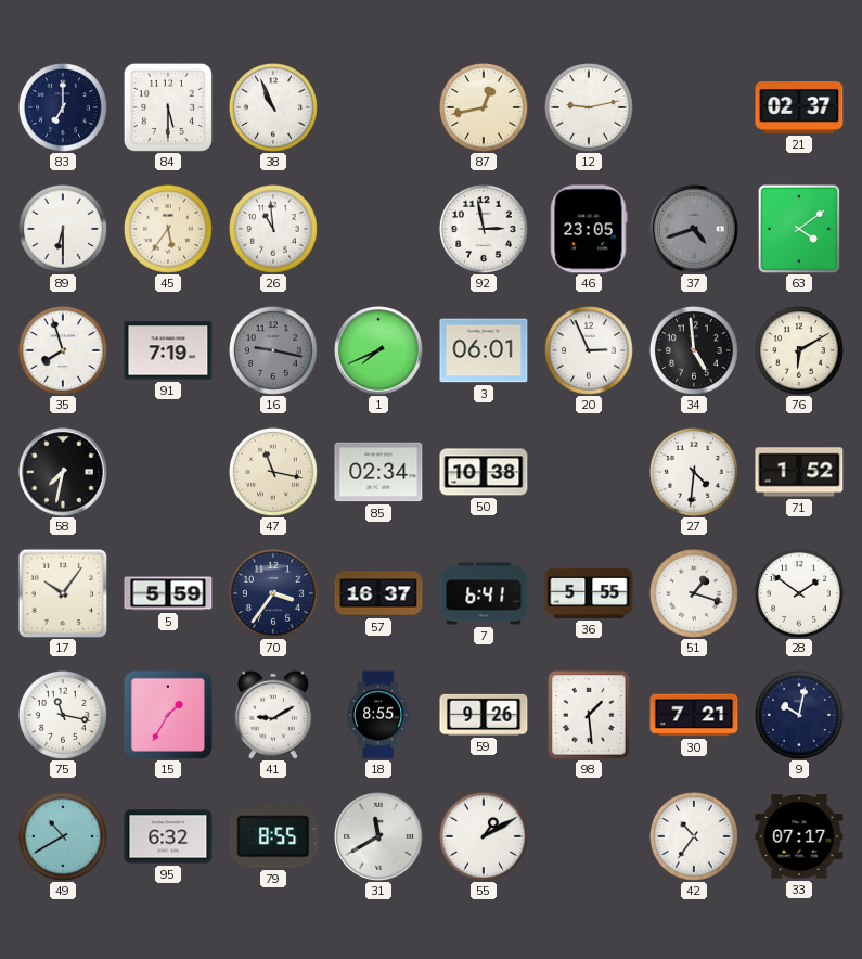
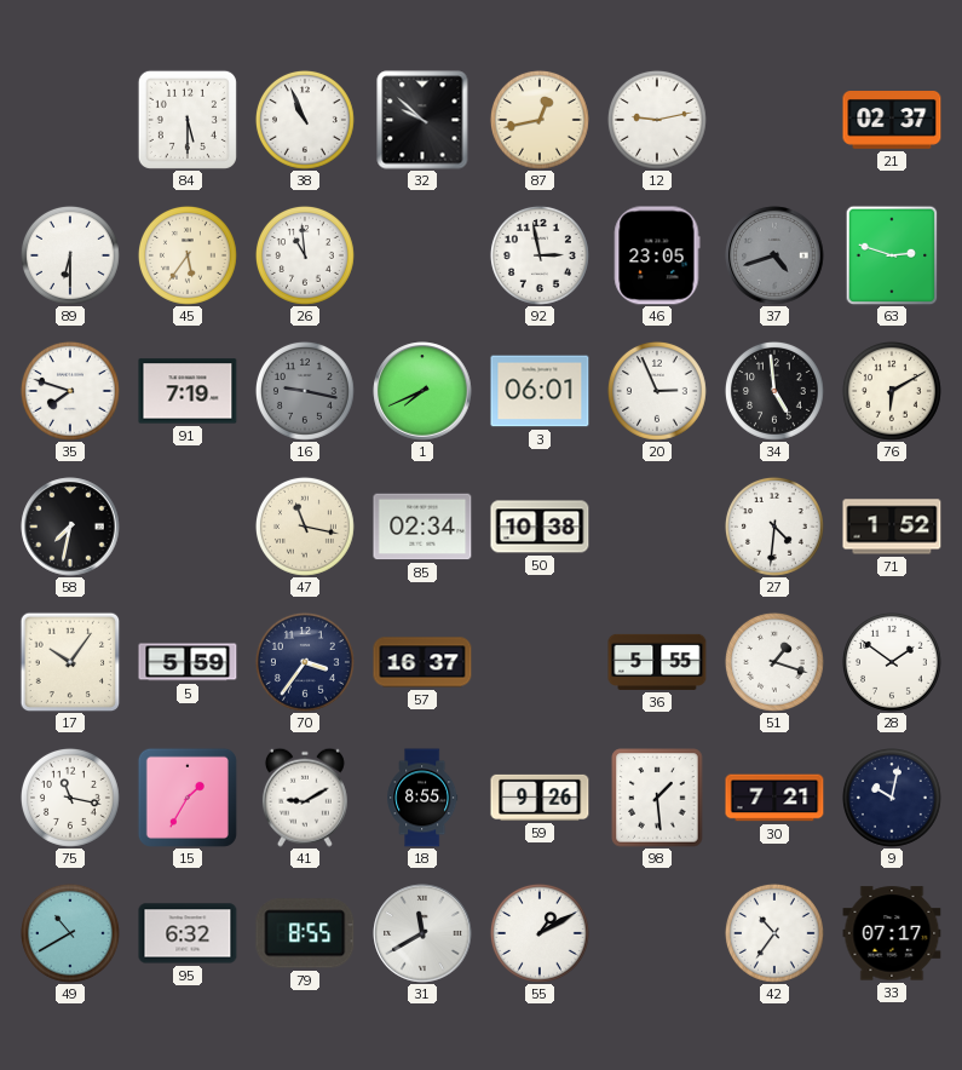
83: 7:00 -> none (63, 107)
32: none -> 9:52 (422, 120)
63: 4:09 -> 2:48 (892, 255)
35: 7:57 -> 7:48 (70, 391)
7: 6:41 -> none (484, 593)
